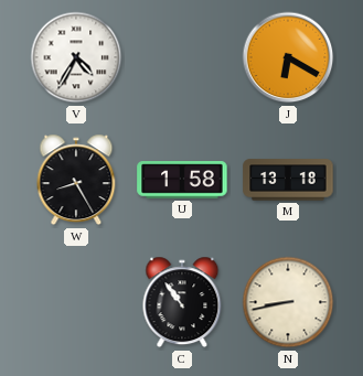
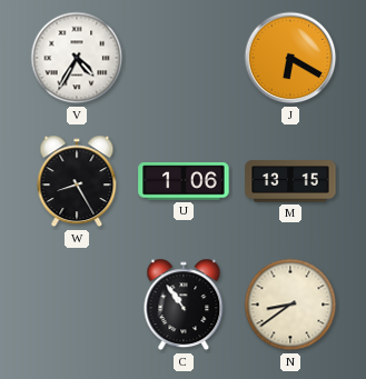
U: 1:58 -> 1:06 (184, 181)
M: 13:18 -> 13:15 (290, 181)
N: 8:43 -> 8:39 (290, 305)
